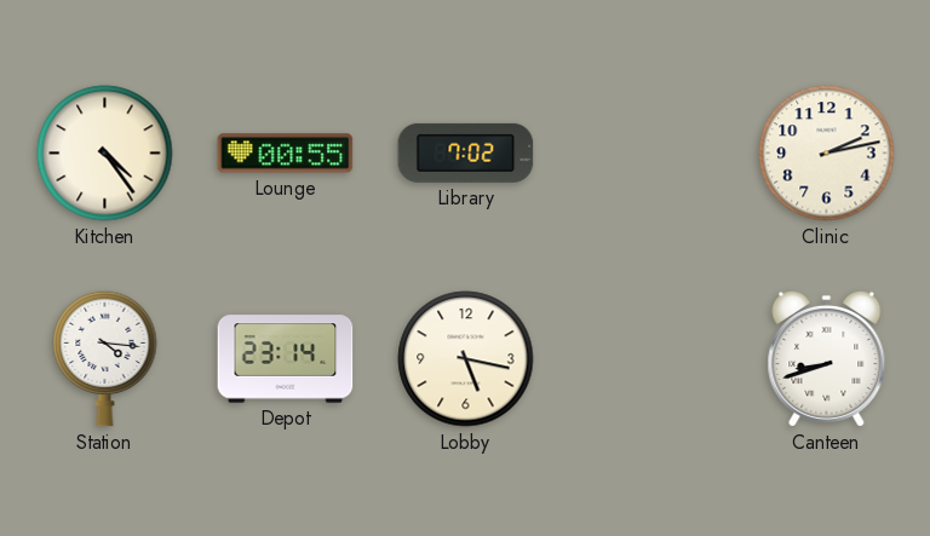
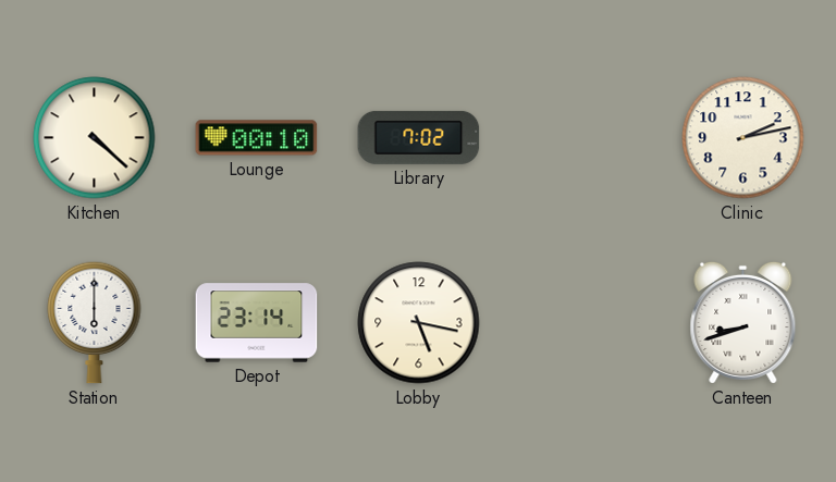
Kitchen: 4:24 -> 4:22 (95, 138)
Lounge: 00:55 -> 00:10 (257, 138)
Station: 4:16 -> 6:00 (95, 322)
